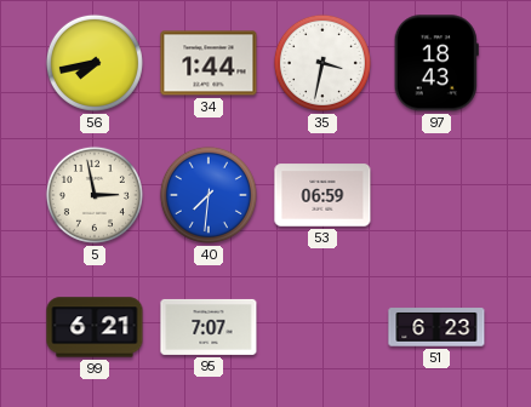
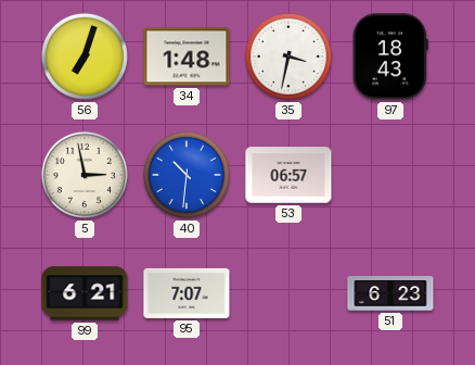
56: 7:43 -> 7:03 (85, 56)
34: 1:44 -> 1:48 (187, 56)
40: 7:31 -> 10:31 (187, 175)
53: 06:59 -> 06:57 (288, 175)
